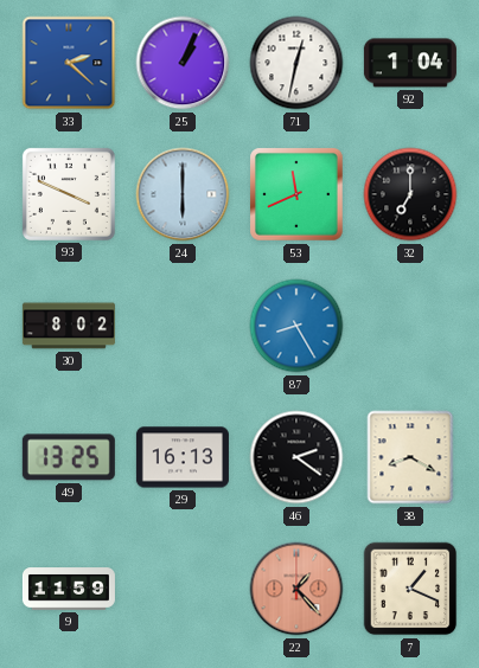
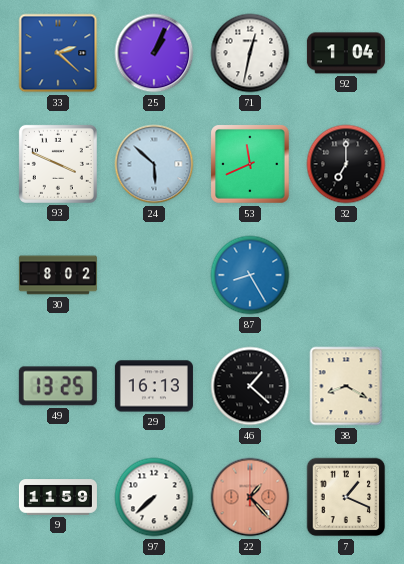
24: 6:00 -> 5:52 (154, 164)
46: 2:21 -> 1:22 (250, 386)
97: none -> 7:38 (154, 497)
